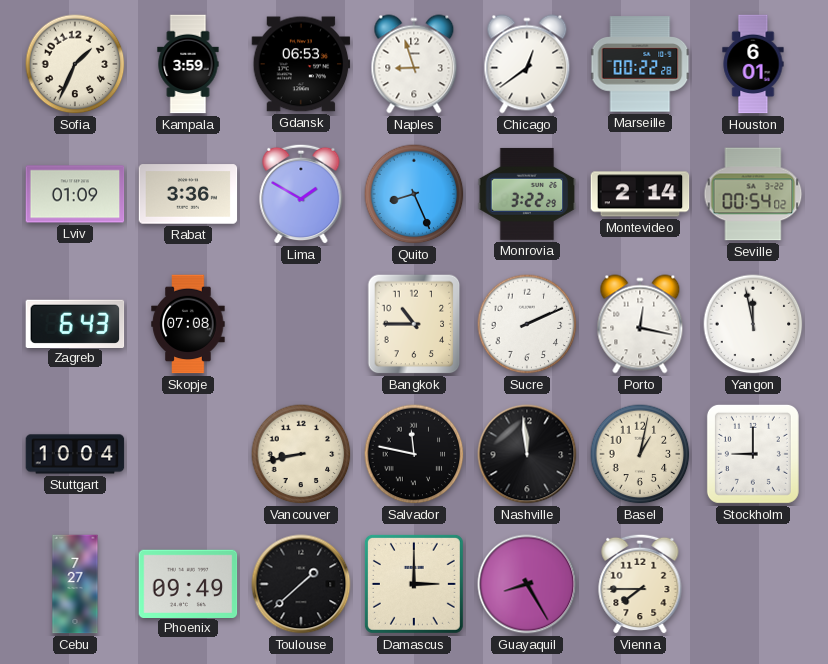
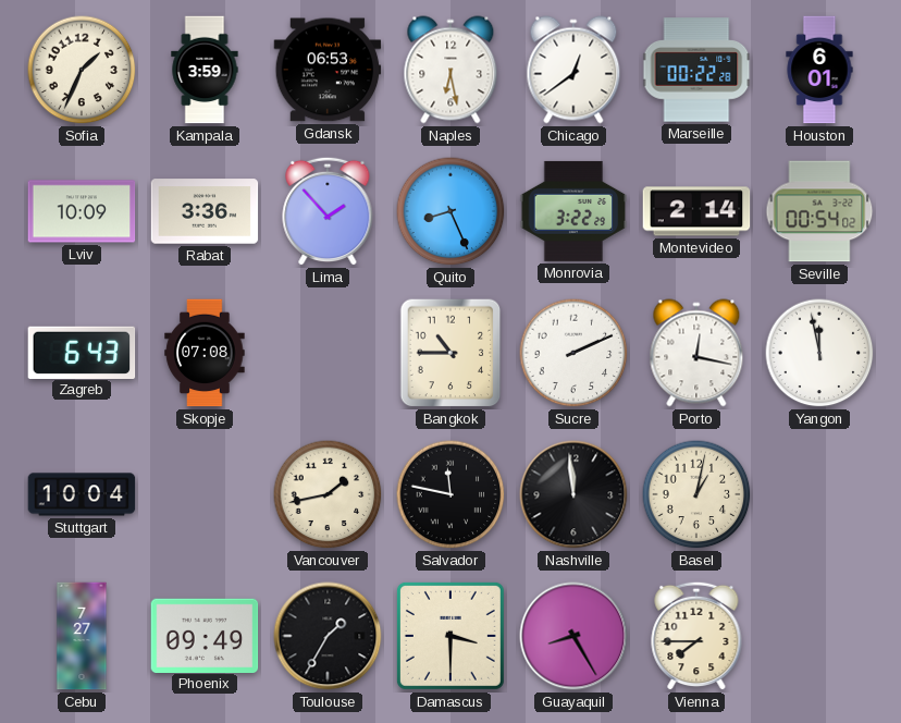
Naples: 8:57 -> 6:28 (450, 70)
Lviv: 01:09 -> 10:09 (82, 211)
Lima: 1:50 -> 1:53 (328, 211)
Vancouver: 8:43 -> 1:43 (328, 494)
Stockholm: 9:00 -> none (753, 454)
Toulouse: 1:38 -> 1:35 (328, 636)
Damascus: 3:00 -> 3:30 (450, 636)
